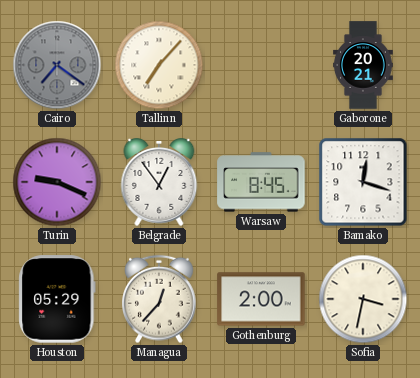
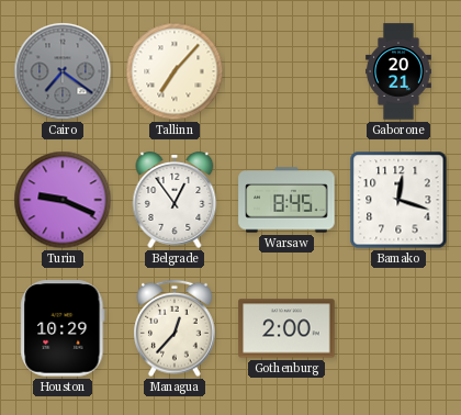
Houston: 05:29 -> 10:29 (63, 328)
Sofia: 3:32 -> none (363, 299)
